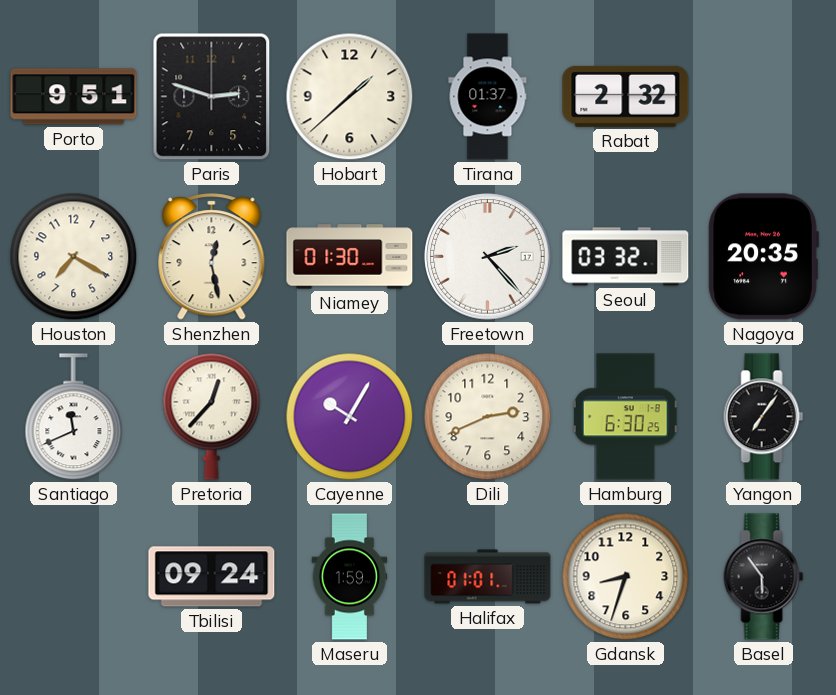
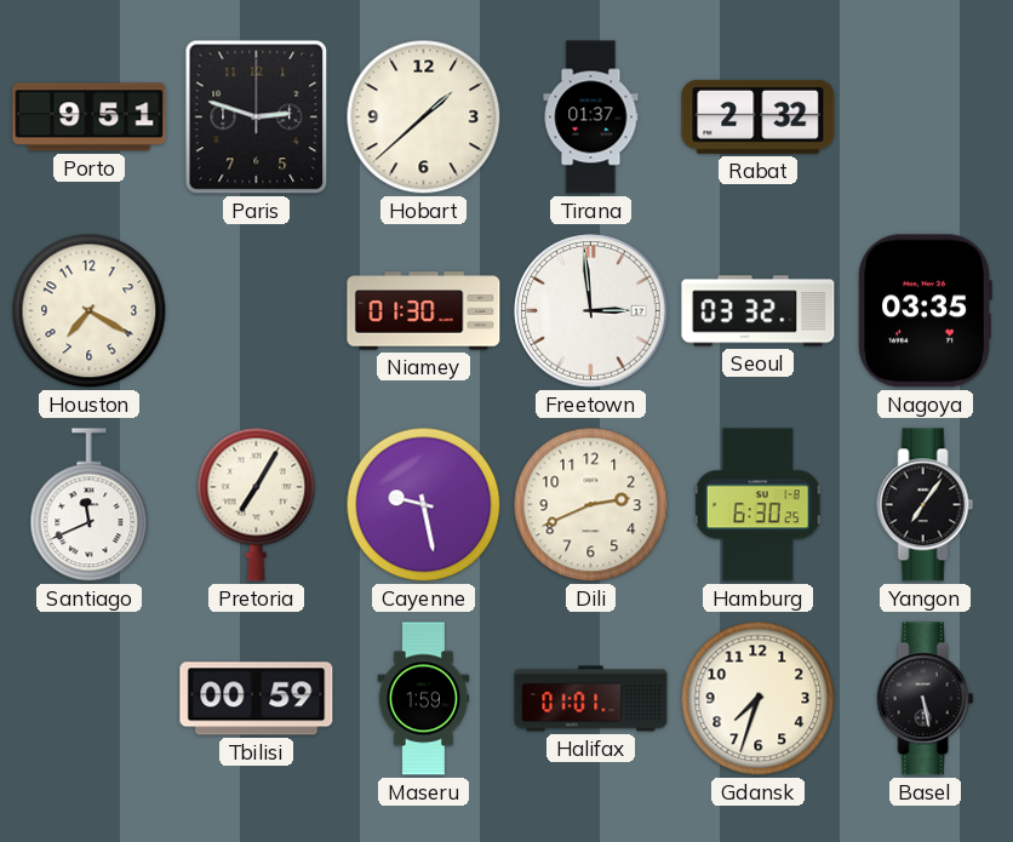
Shenzhen: 12:28 -> none (212, 257)
Freetown: 2:23 -> 2:59 (591, 311)
Nagoya: 20:35 -> 03:35 (925, 311)
Pretoria: 12:37 -> 7:05 (257, 504)
Cayenne: 10:05 -> 9:28 (424, 505)
Tbilisi: 09:24 -> 00:59 (257, 699)
Gdansk: 8:33 -> 7:33 (759, 699)
Basel: 5:54 -> 5:28 (926, 699)
